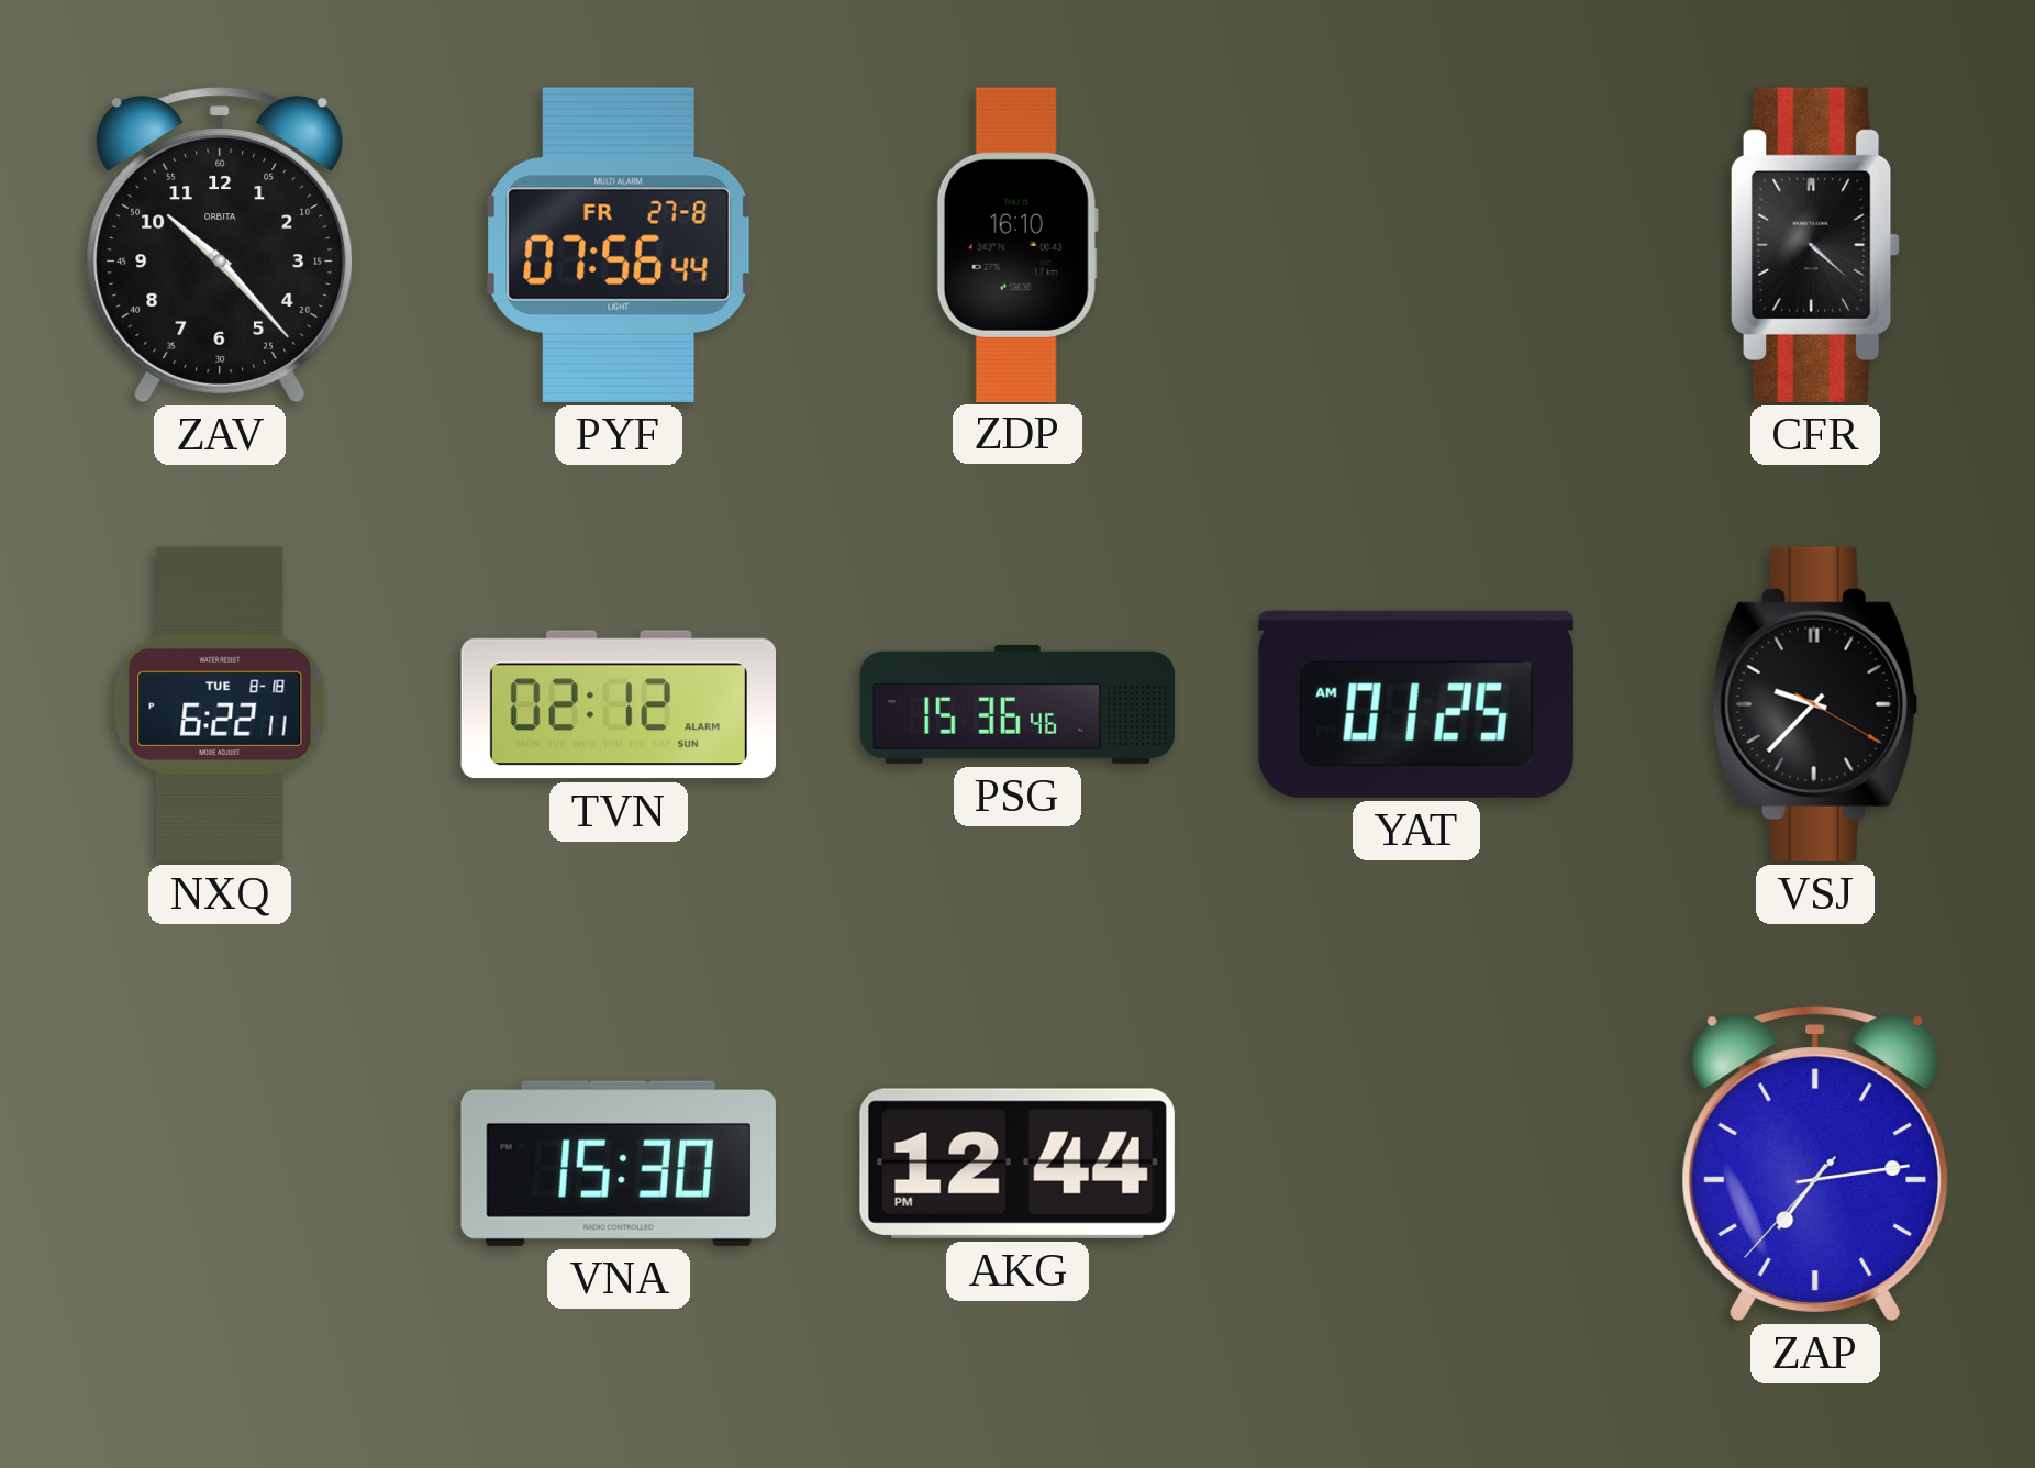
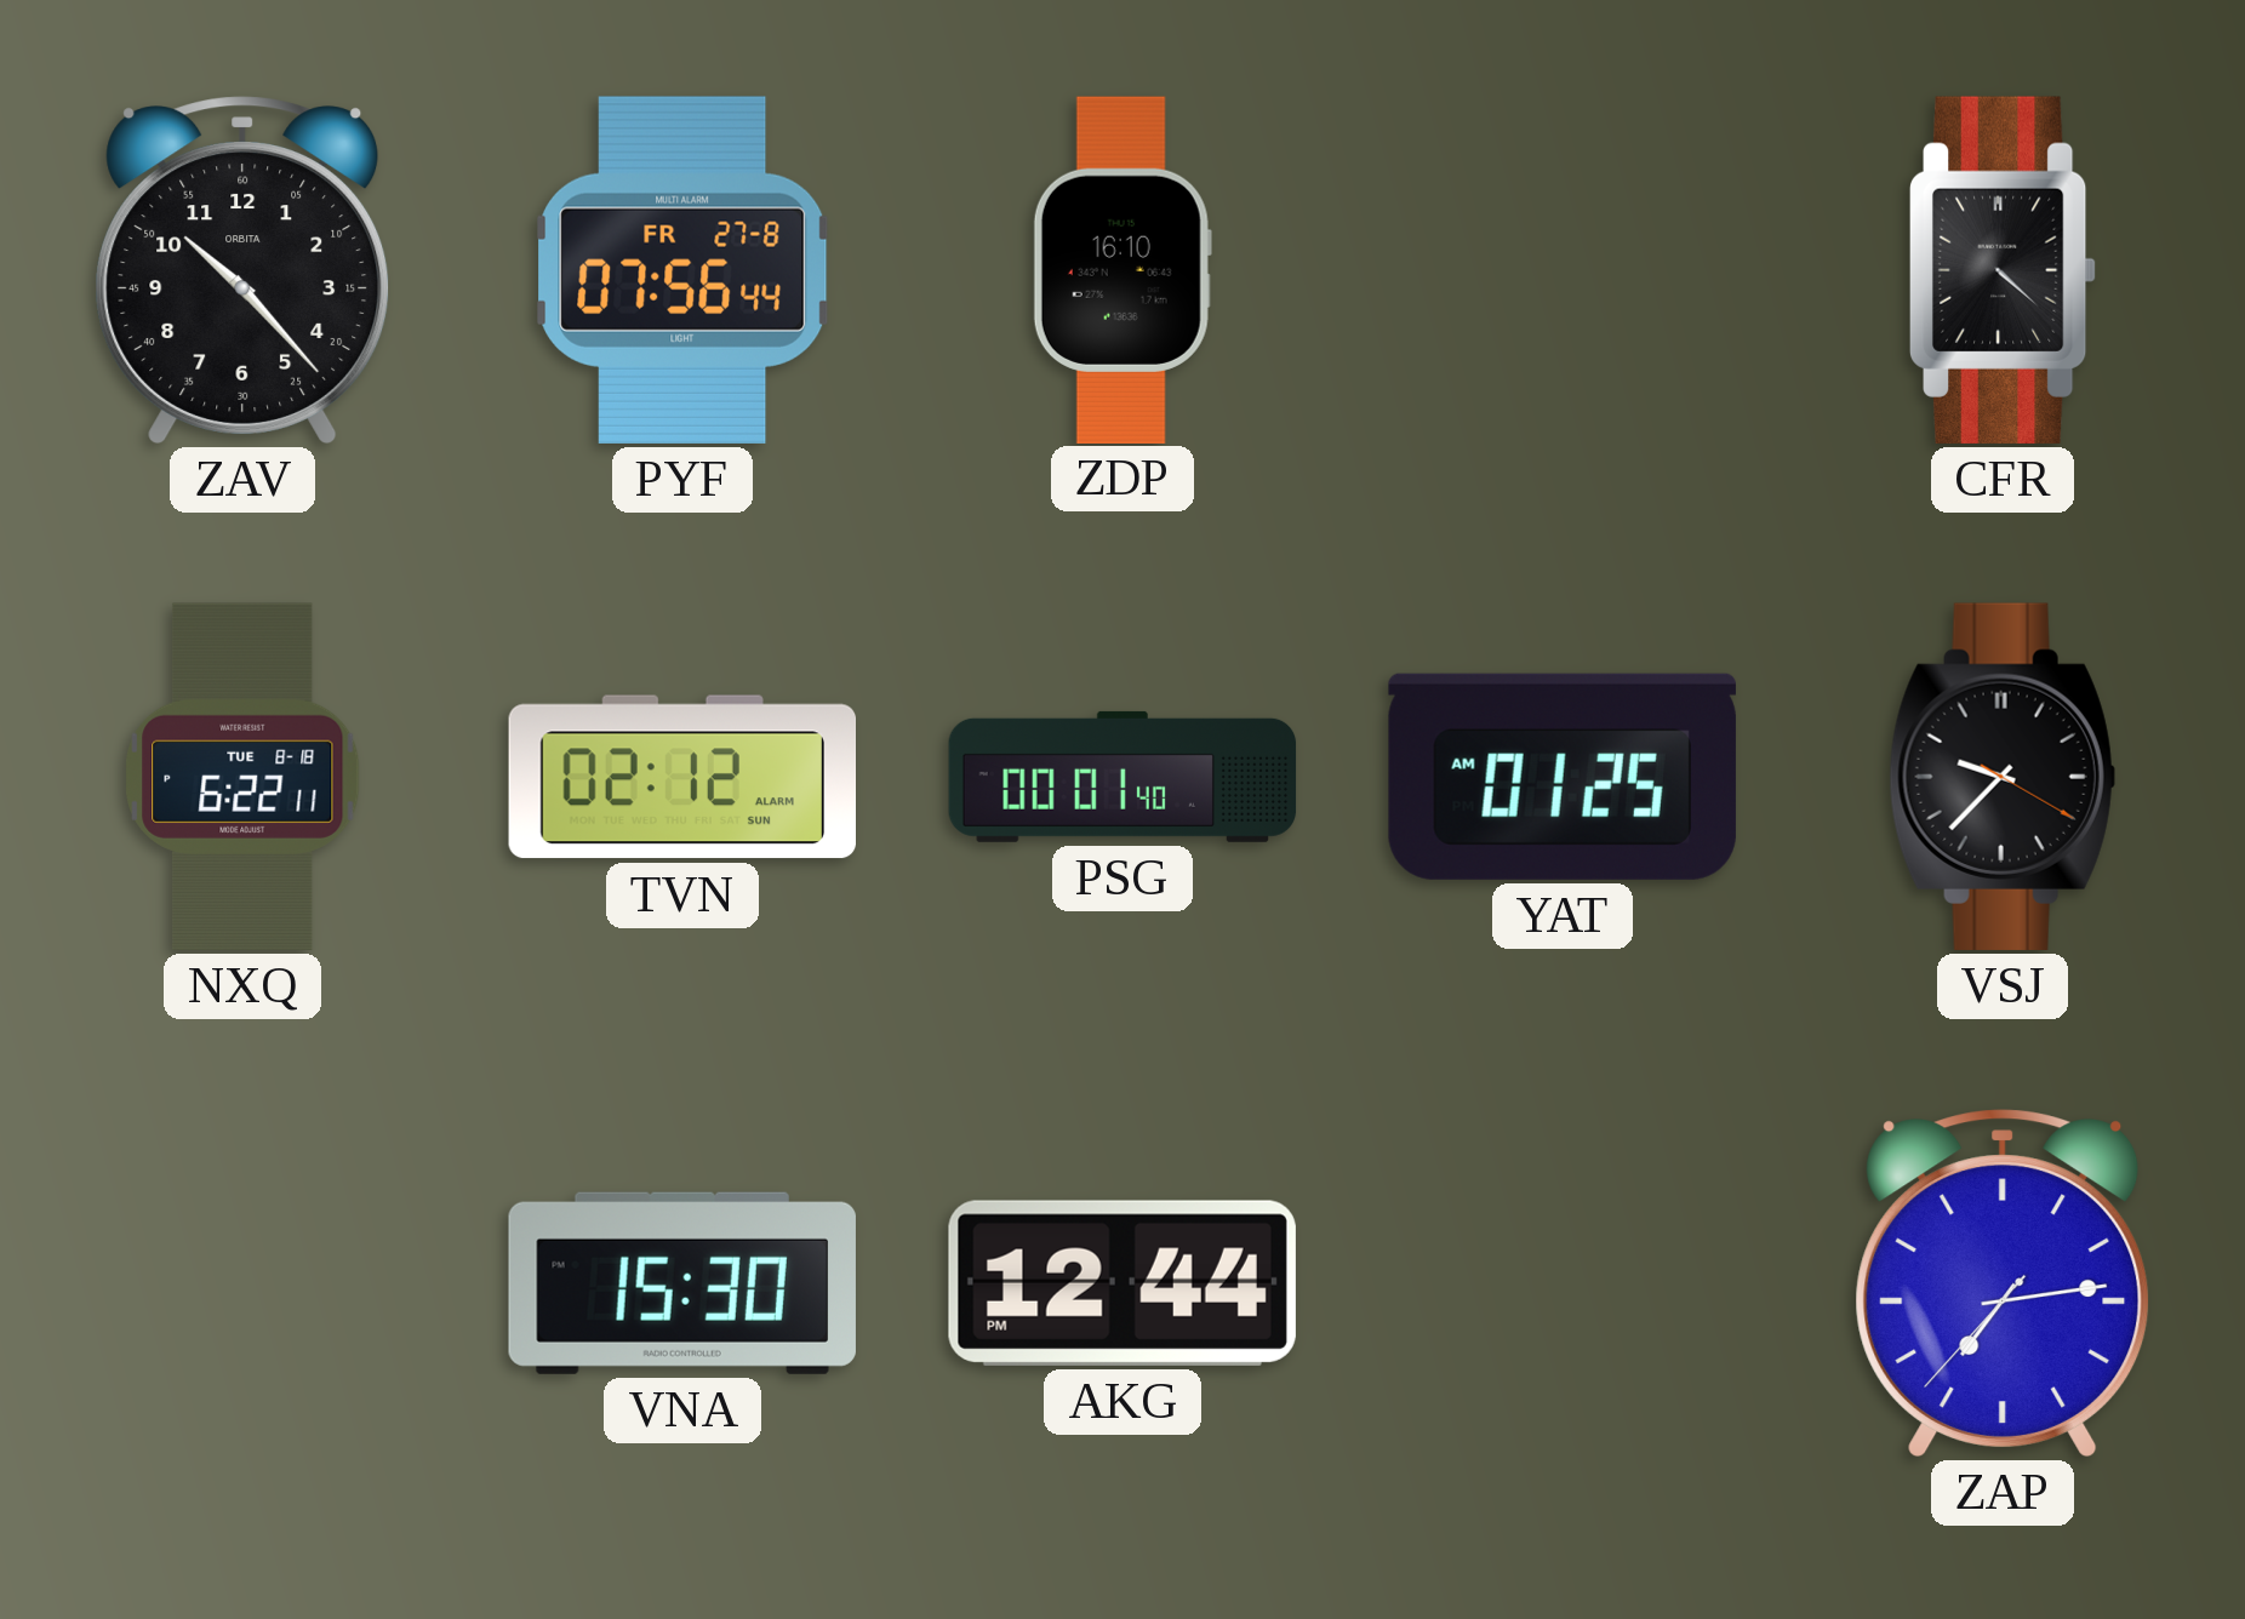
PSG: 15:36 -> 00:01 (1122, 777)
